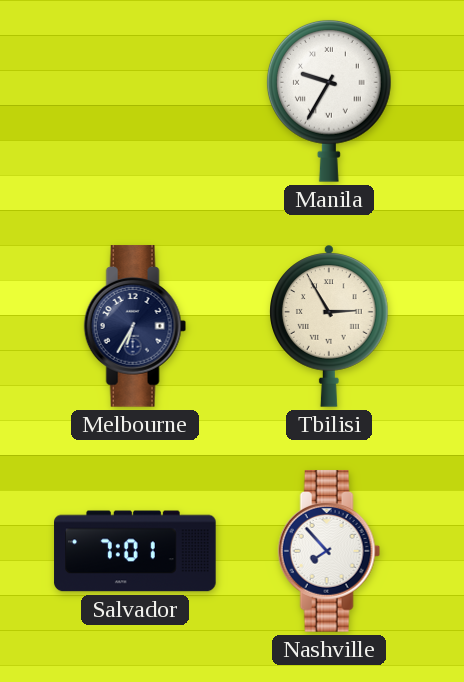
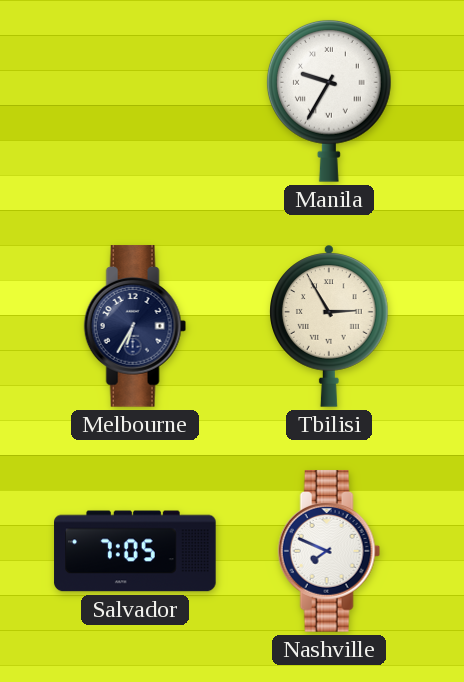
Salvador: 7:01 -> 7:05 (135, 551)
Nashville: 7:53 -> 7:49 (329, 551)
